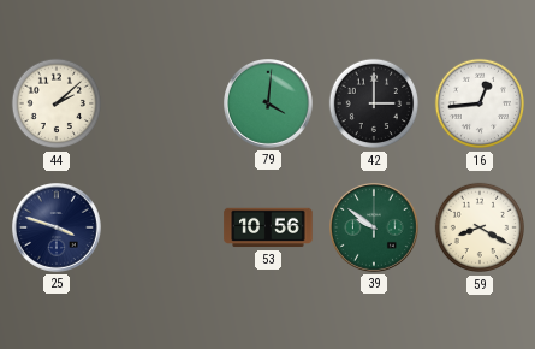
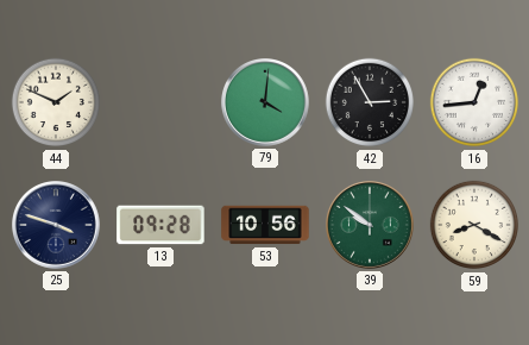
44: 2:08 -> 1:49 (56, 102)
42: 3:00 -> 2:55 (370, 102)
13: none -> 09:28 (160, 225)
